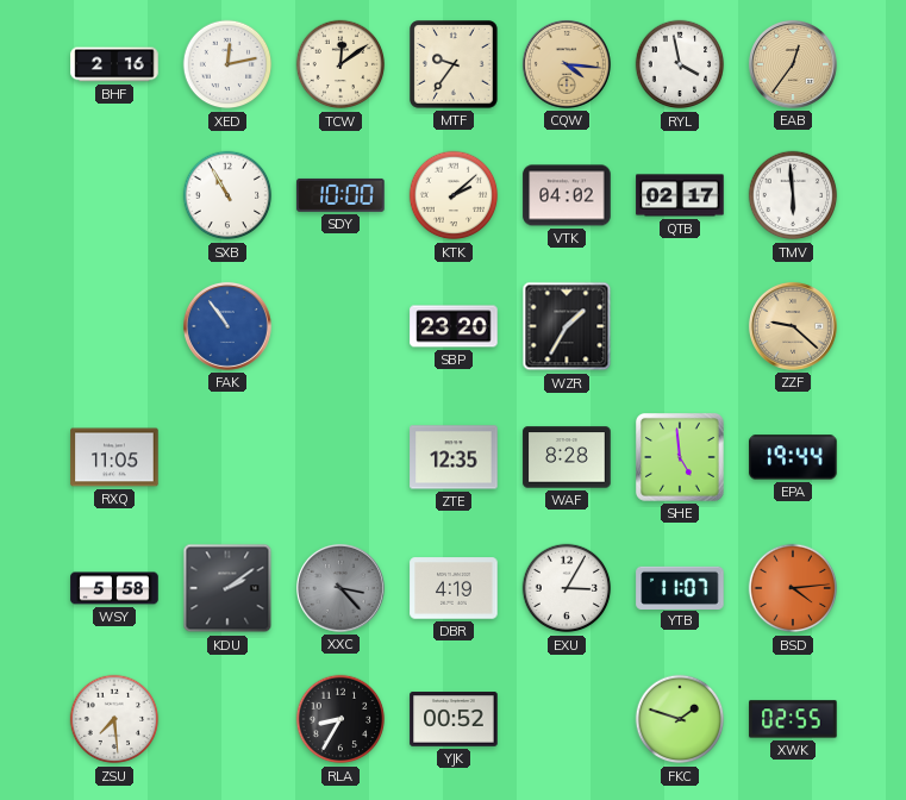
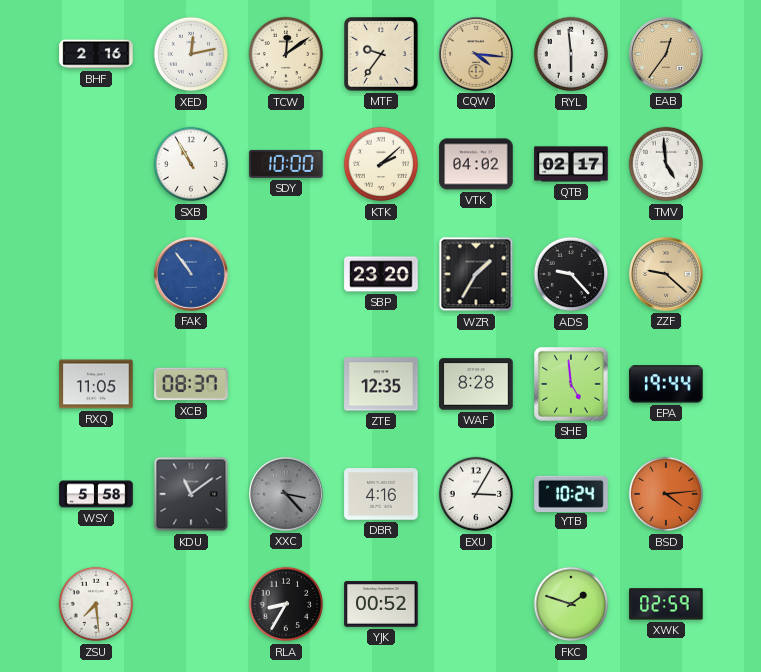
RYL: 3:58 -> 5:59 (571, 54)
TMV: 5:59 -> 4:59 (666, 164)
ADS: none -> 9:23 (571, 274)
XCB: none -> 08:37 (191, 384)
KDU: 2:09 -> 11:09 (191, 494)
DBR: 4:19 -> 4:16 (381, 494)
YTB: 11:07 -> 10:24 (571, 493)
XWK: 02:55 -> 02:59 (666, 604)
